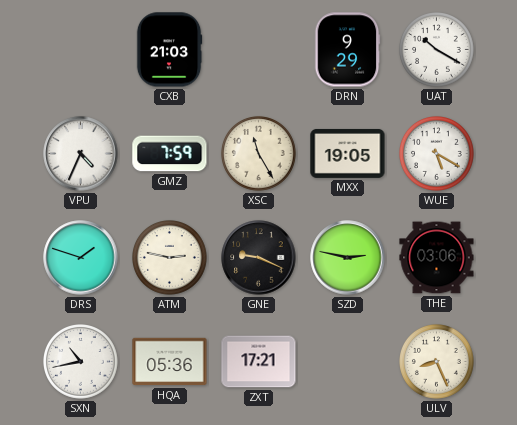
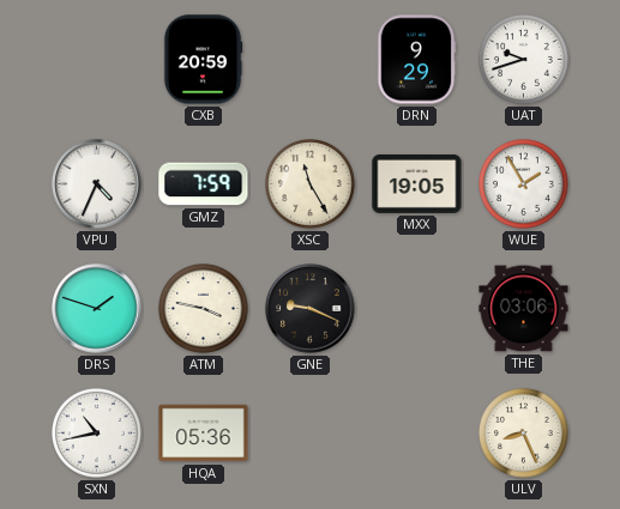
CXB: 21:03 -> 20:59 (203, 60)
UAT: 10:20 -> 9:42 (524, 60)
WUE: 5:20 -> 1:55 (524, 184)
ATM: 2:47 -> 3:47 (204, 309)
SZD: 2:47 -> none (348, 258)
ZXT: 17:21 -> none (259, 362)
